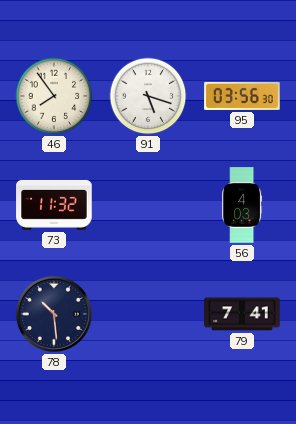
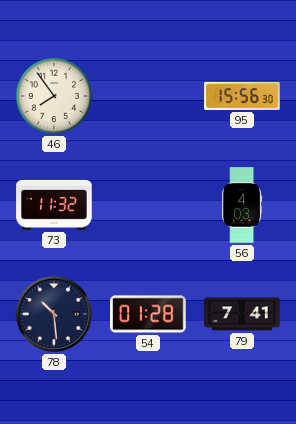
91: 5:18 -> none (148, 96)
95: 03:56 -> 15:56 (242, 96)
54: none -> 01:28 (148, 314)
